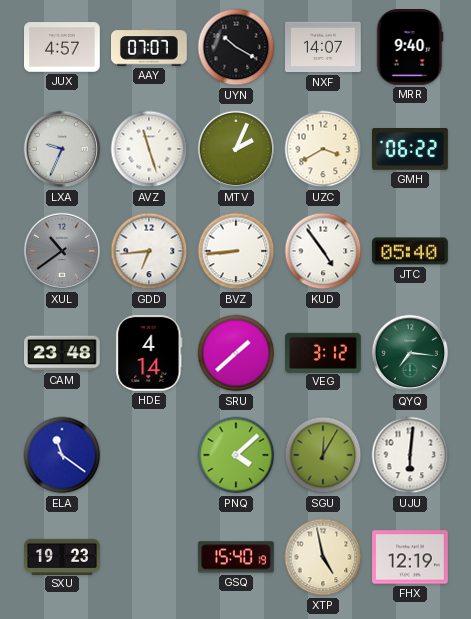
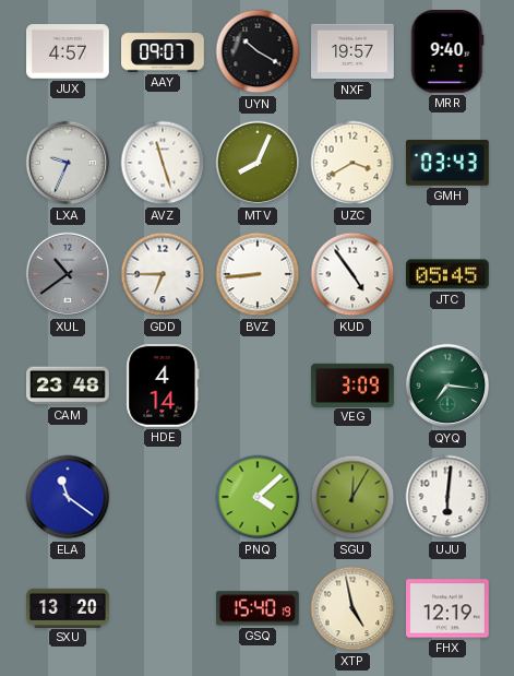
AAY: 07:07 -> 09:07 (164, 51)
NXF: 14:07 -> 19:57 (354, 51)
MTV: 2:04 -> 8:04 (258, 163)
GMH: 06:22 -> 03:43 (449, 163)
GDD: 6:44 -> 6:45 (163, 274)
JTC: 05:40 -> 05:45 (449, 274)
SRU: 1:38 -> none (236, 353)
VEG: 3:12 -> 3:09 (354, 384)
SXU: 19:23 -> 13:20 (69, 607)
